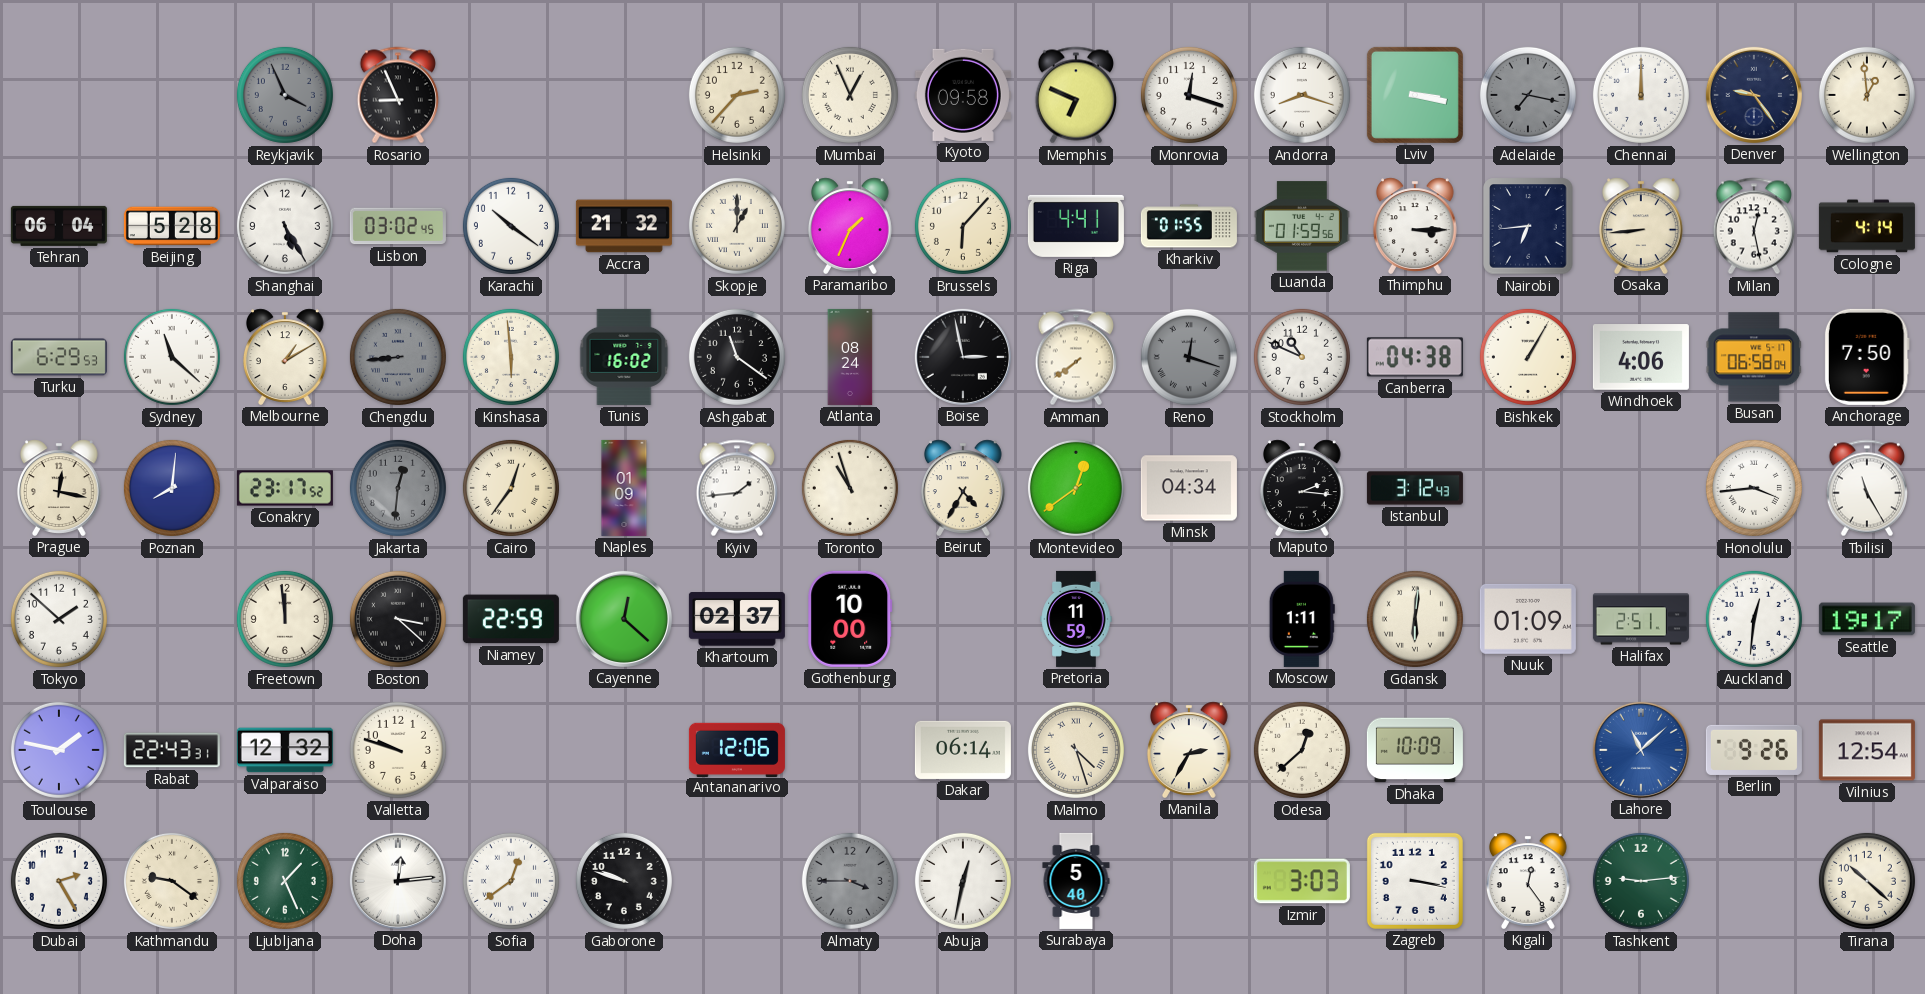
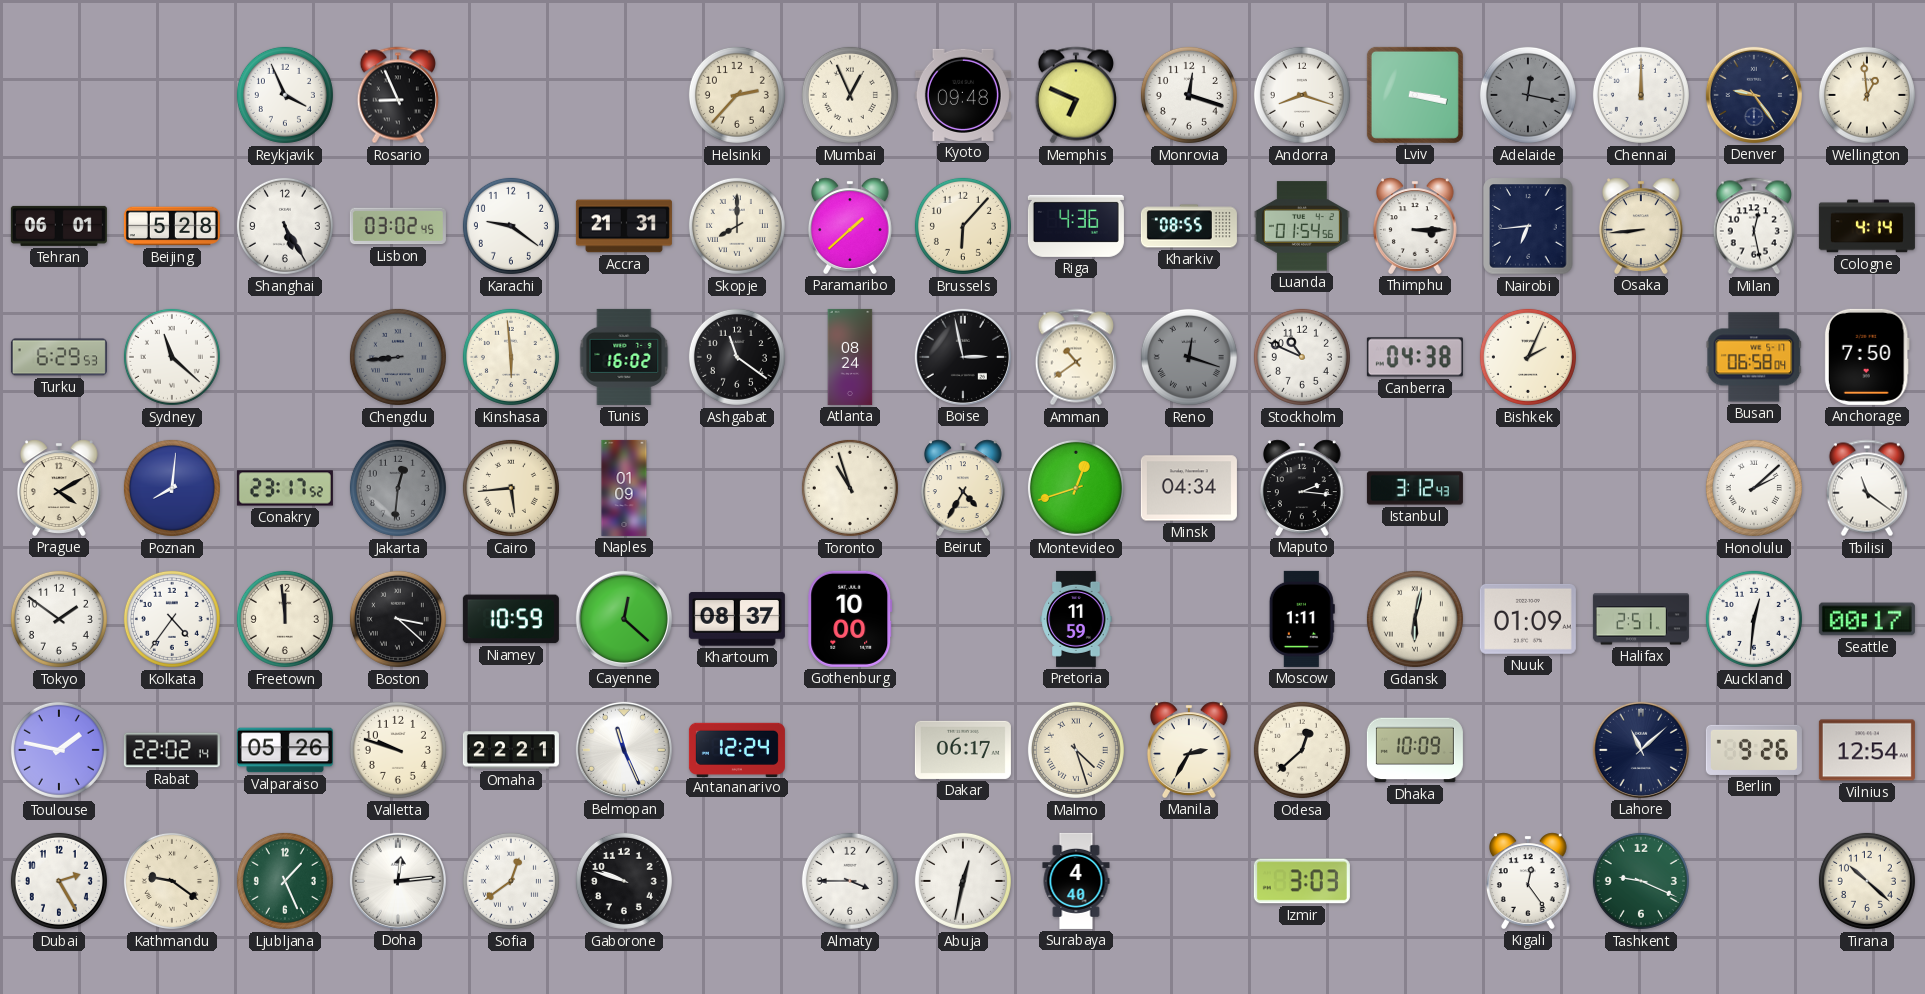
Reykjavik dial: grey -> white (285, 95)
Kyoto: 09:58 -> 09:48 (963, 95)
Adelaide: 7:17 -> 12:17 (1528, 95)
Tehran: 06:04 -> 06:01 (59, 226)
Karachi: 10:21 -> 9:21 (511, 226)
Accra: 21:32 -> 21:31 (624, 226)
Skopje: 1:00 -> 8:00 (737, 226)
Paramaribo: 1:34 -> 1:38 (850, 226)
Riga: 4:41 -> 4:36 (1076, 226)
Kharkiv: 01:55 -> 08:55 (1189, 226)
Luanda: 01:59 -> 01:54 (1302, 226)
Melbourne: 1:10 -> none (285, 357)
Amman: 7:39 -> 10:39 (1076, 357)
Bishkek: 1:05 -> 2:04 (1528, 357)
Windhoek: 4:06 -> none (1641, 357)
Prague: 12:17 -> 4:10 (59, 488)
Cairo: 12:36 -> 5:44 (511, 488)
Kyiv: 1:44 -> none (737, 488)
Montevideo: 12:39 -> 12:42 (1076, 488)
Honolulu: 3:44 -> 2:08 (1754, 488)
Tbilisi: 11:25 -> 11:21 (1867, 488)
Tokyo: 1:52 -> 1:51 (59, 619)
Kolkata: none -> 4:36 (172, 619)
Niamey: 22:59 -> 10:59 (511, 619)
Khartoum: 02:37 -> 08:37 (737, 619)
Gdansk: 6:01 -> 6:02 (1415, 619)
Seattle: 19:17 -> 00:17 (1867, 619)
Rabat: 22:43 -> 22:02 (172, 750)
Valparaiso: 12:32 -> 05:26 (285, 750)
Omaha: none -> 22:21 (511, 750)
Belmopan: none -> 11:26 (624, 750)
Antananarivo: 12:06 -> 12:24 (737, 749)
Dakar: 06:14 -> 06:17 (963, 750)
Lahore dial: blue -> navy (1641, 750)
Almaty dial: grey -> white (850, 881)
Surabaya: 5:40 -> 4:40 (1076, 881)
Zagreb: 3:17 -> none (1415, 881)
Tashkent: 9:14 -> 9:19 (1641, 881)
